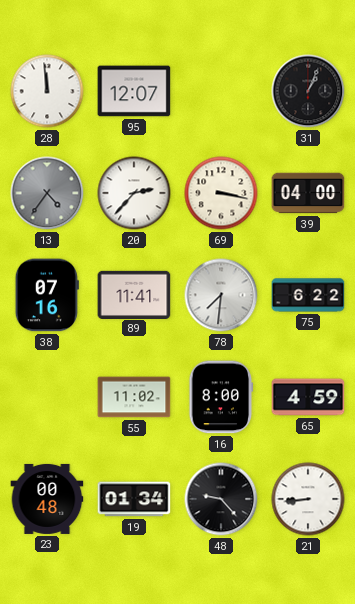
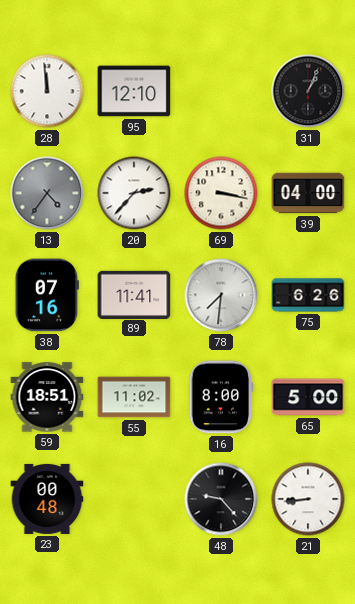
95: 12:07 -> 12:10 (134, 91)
75: 6:22 -> 6:26 (308, 295)
59: none -> 18:51 (47, 397)
65: 4:59 -> 5:00 (308, 397)
19: 01:34 -> none (134, 499)
